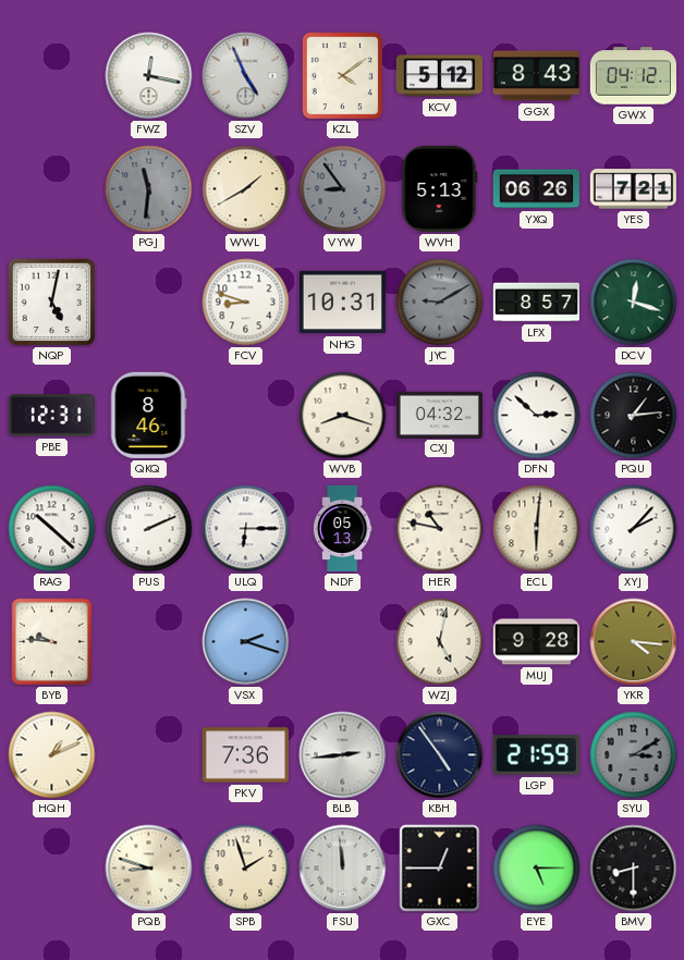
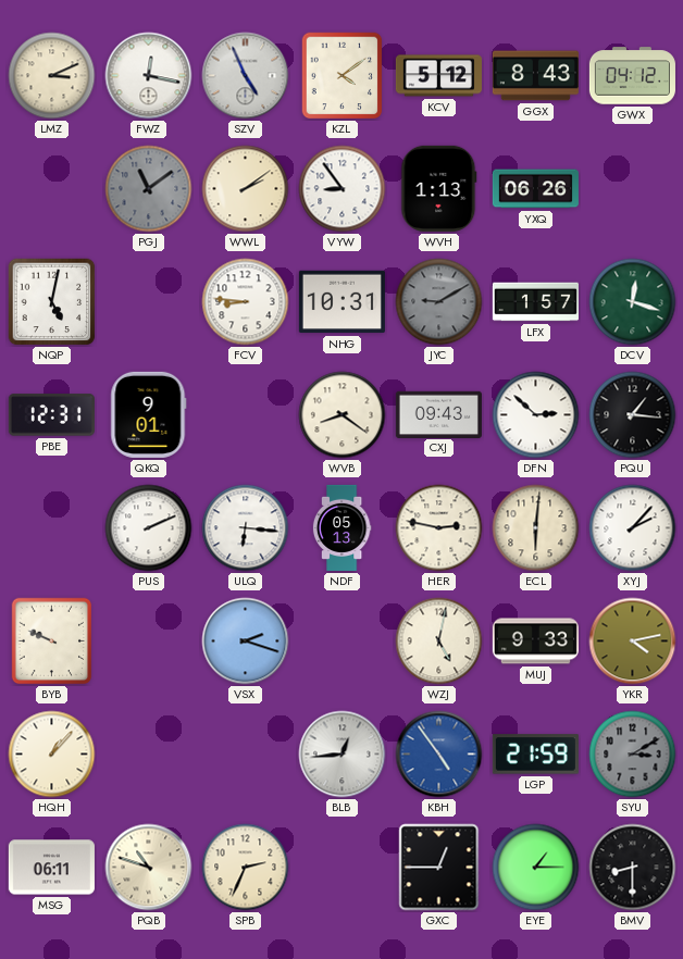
LMZ: none -> 3:11 (52, 76)
PGJ: 11:31 -> 11:09 (149, 189)
WWL: 1:40 -> 2:09 (246, 189)
VYW dial: grey -> white (343, 189)
WVH: 5:13 -> 1:13 (439, 188)
YES: 7:21 -> none (633, 189)
FCV: 8:48 -> 8:46 (246, 302)
LFX: 8:57 -> 1:57 (535, 302)
QKQ: 8:46 -> 9:01 (149, 414)
WVB: 8:18 -> 8:21 (343, 415)
CXJ: 04:32 -> 09:43 (438, 414)
PQU: 1:14 -> 1:16 (633, 415)
RAG: 10:22 -> none (52, 529)
ULQ: 6:15 -> 6:16 (246, 528)
HER: 10:47 -> 2:47 (439, 528)
BYB: 9:46 -> 9:49 (52, 642)
MUJ: 9:28 -> 9:33 (535, 642)
YKR: 4:16 -> 4:13 (633, 642)
HQH: 1:11 -> 1:07 (52, 755)
PKV: 7:36 -> none (245, 755)
BLB: 2:44 -> 12:44 (343, 755)
KBH dial: navy -> blue (439, 755)
MSG: none -> 06:11 (51, 868)
PQB: 8:48 -> 10:48 (149, 868)
SPB: 1:57 -> 2:34 (246, 868)
FSU: 11:59 -> none (343, 869)
EYE: 5:15 -> 1:15 (536, 868)
